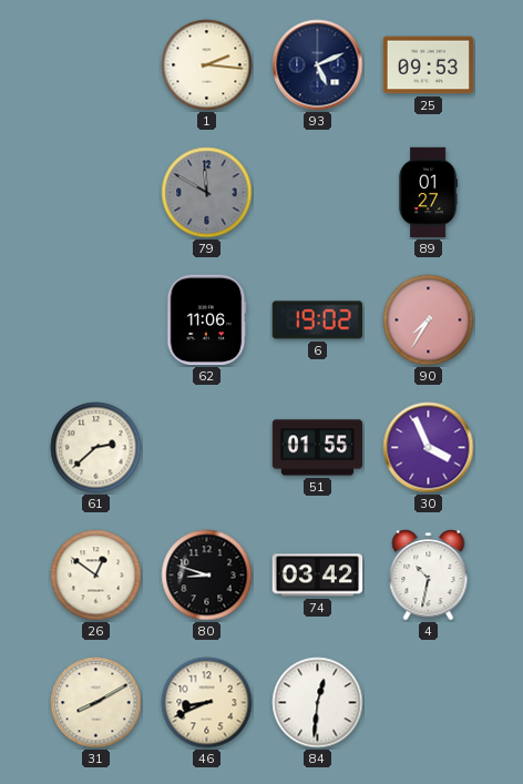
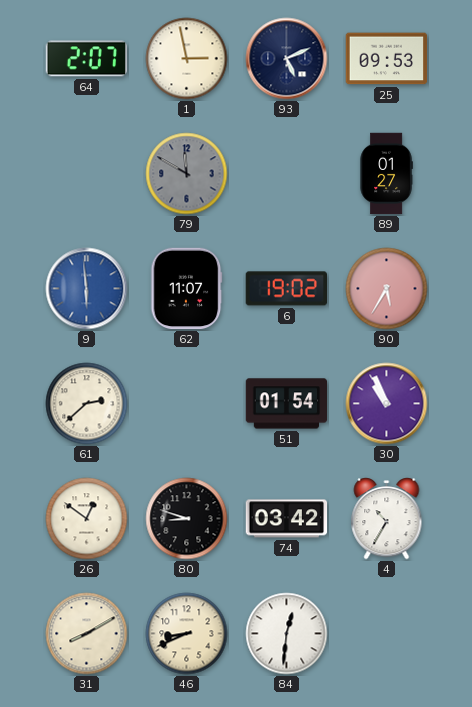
64: none -> 2:07 (86, 59)
1: 2:16 -> 2:58 (187, 59)
9: none -> 5:59 (87, 289)
62: 11:06 -> 11:07 (186, 289)
90: 7:35 -> 5:35 (387, 289)
51: 01:55 -> 01:54 (287, 404)
30: 3:56 -> 10:56 (387, 404)
4: 10:32 -> 10:35 (387, 519)
